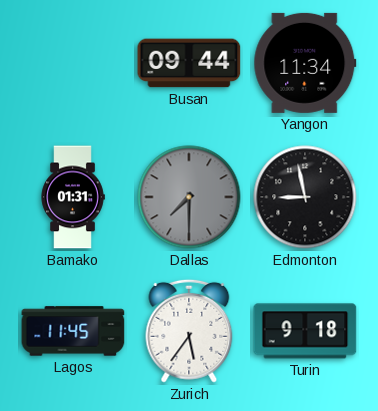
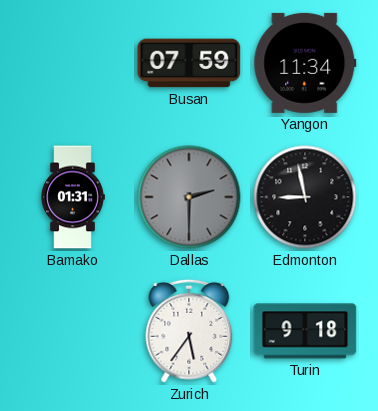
Busan: 09:44 -> 07:59 (189, 63)
Dallas: 7:30 -> 2:30 (189, 197)
Lagos: 11:45 -> none (73, 331)
